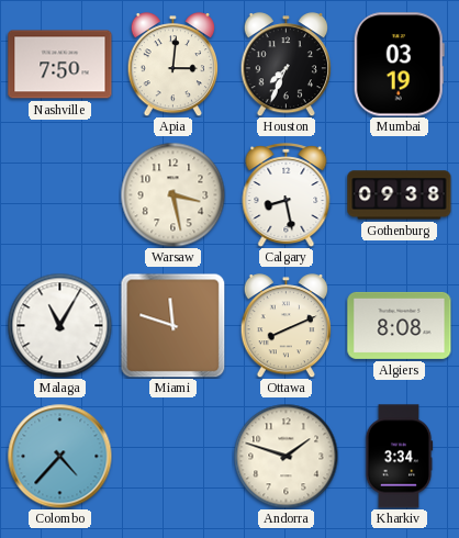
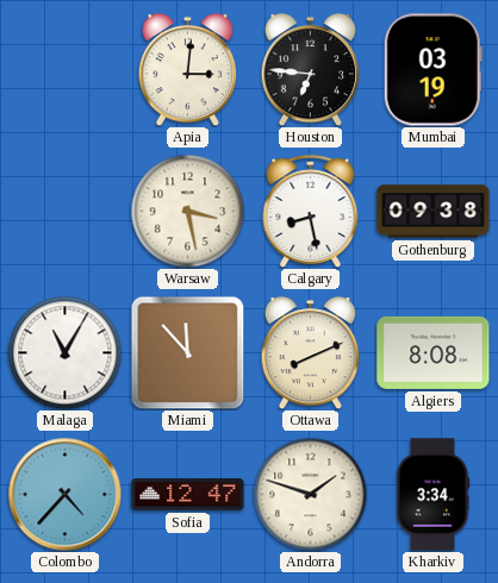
Nashville: 7:50 -> none (60, 65)
Houston: 7:34 -> 6:46 (310, 70)
Miami: 11:48 -> 11:53 (187, 352)
Sofia: none -> 12:47 (188, 495)
